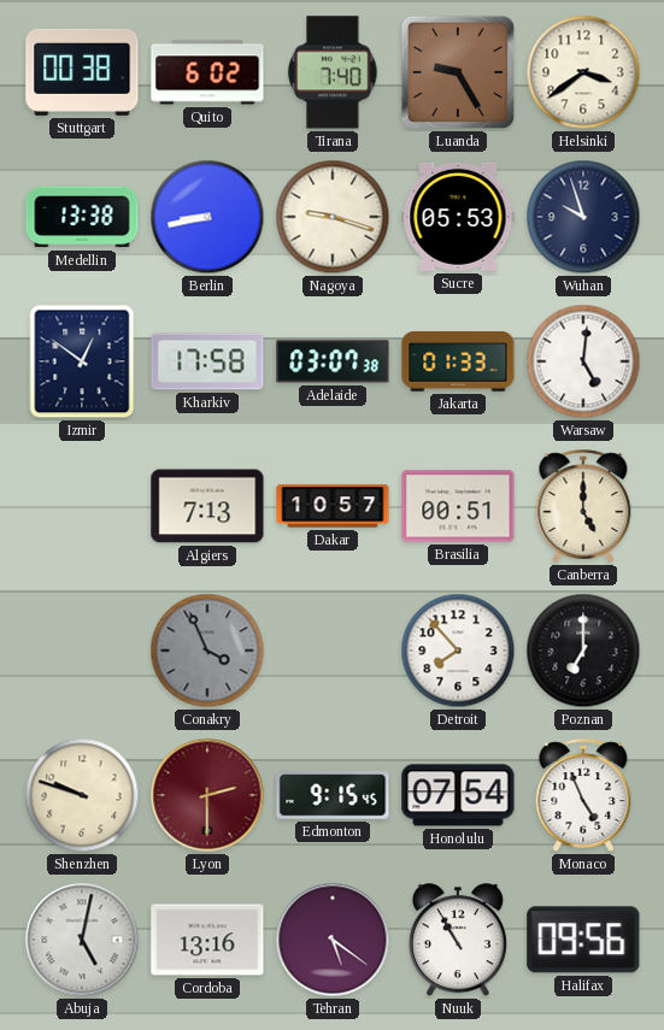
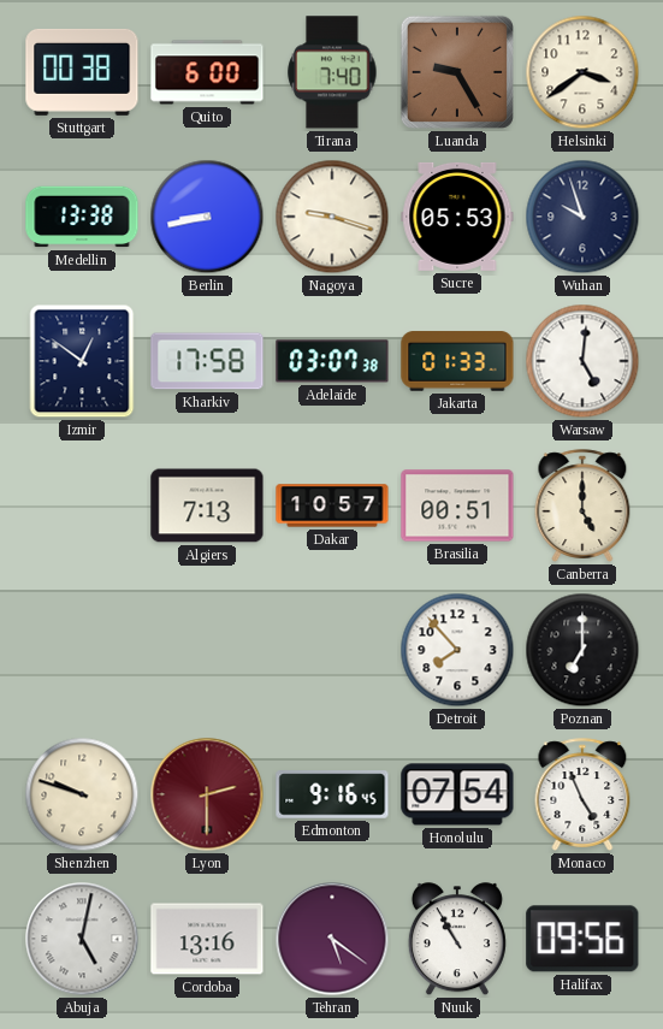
Quito: 6:02 -> 6:00 (207, 72)
Conakry: 3:56 -> none (207, 651)
Edmonton: 9:15 -> 9:16 (332, 794)
